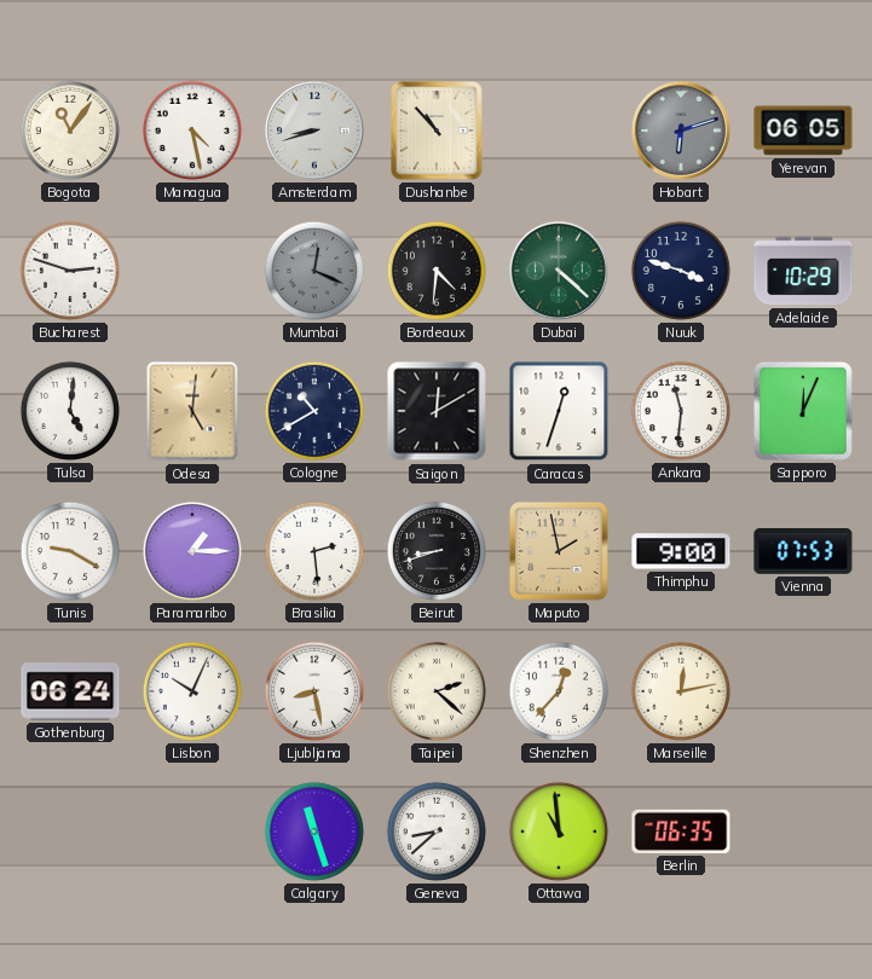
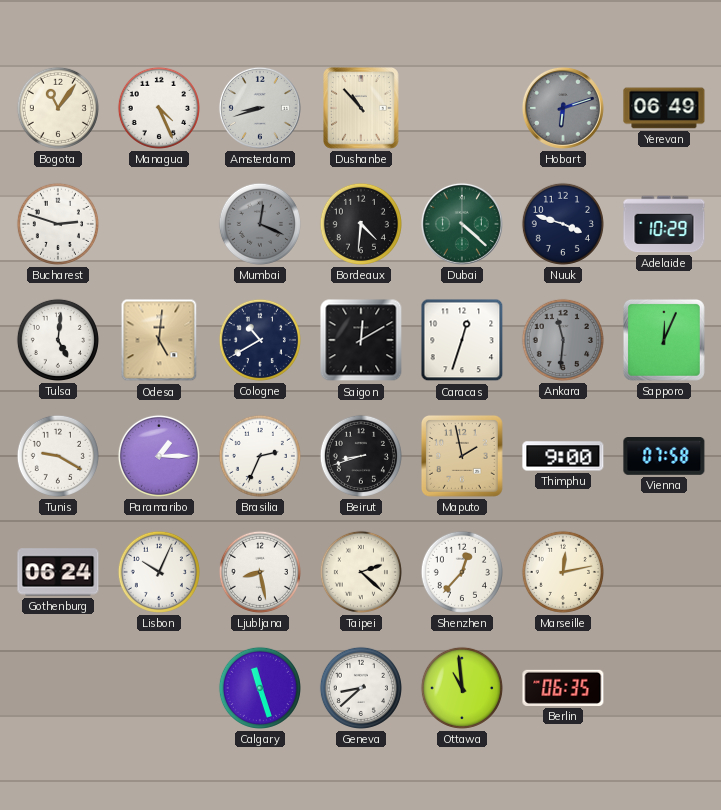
Managua: 4:28 -> 4:26 (159, 108)
Yerevan: 06:05 -> 06:49 (664, 108)
Ankara dial: white -> grey (563, 340)
Brasilia: 2:29 -> 2:34 (260, 456)
Vienna: 07:53 -> 07:58 (664, 457)
